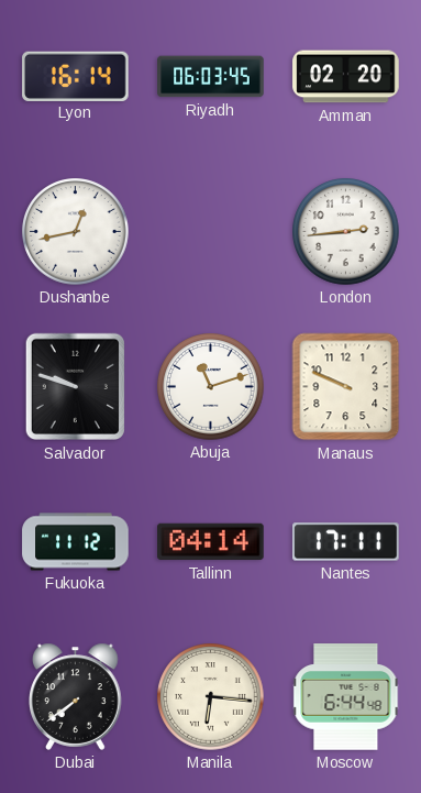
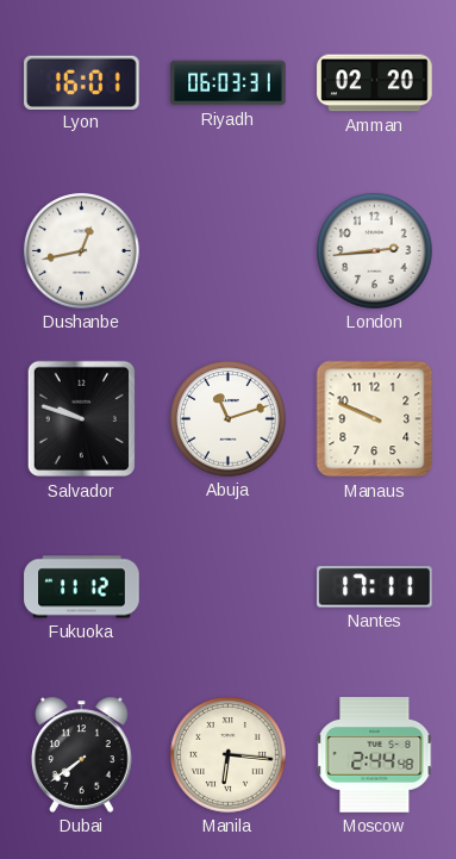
Lyon: 16:14 -> 16:01 (82, 82)
Riyadh: 06:03:45 -> 06:03:31 (229, 83)
Tallinn: 04:14 -> none (211, 542)
Moscow: 6:44 -> 2:44 (375, 755)
